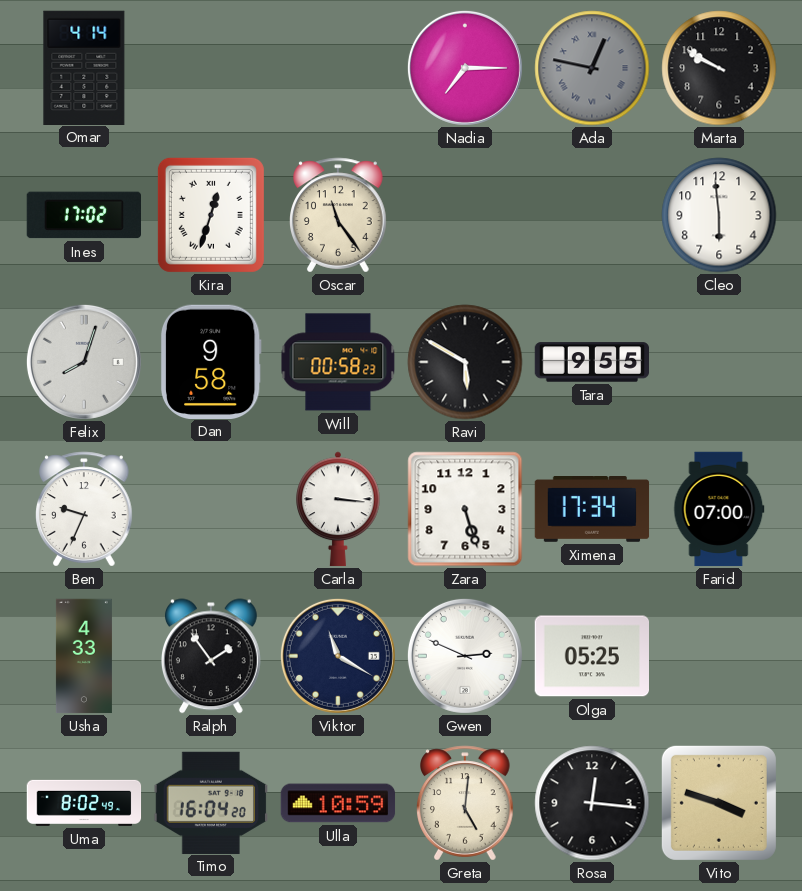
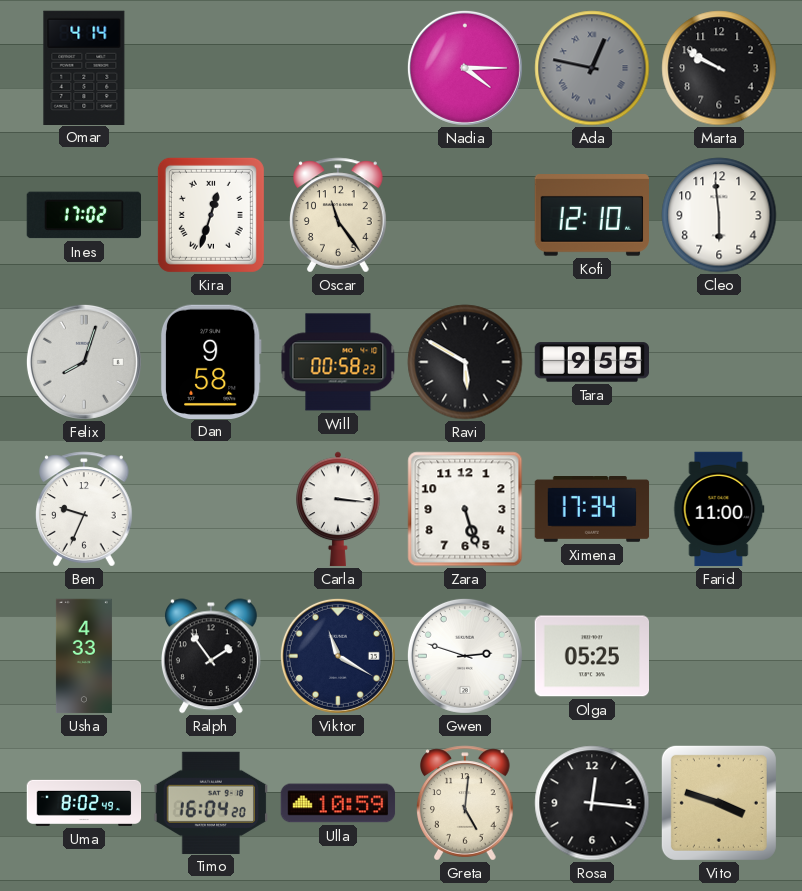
Nadia: 7:15 -> 4:15 (465, 68)
Kofi: none -> 12:10 (591, 215)
Farid: 07:00 -> 11:00 (719, 509)
Gwen: 2:49 -> 2:48 (465, 656)
